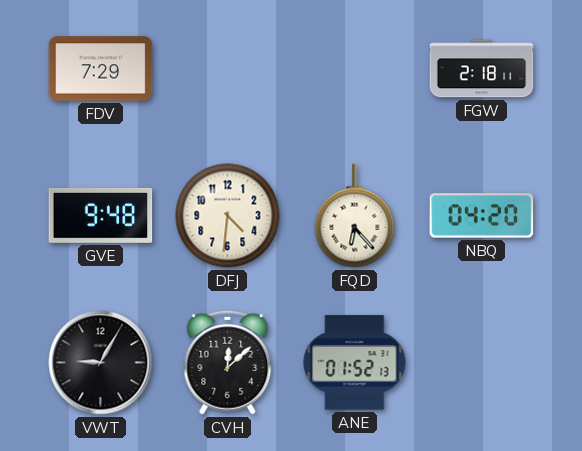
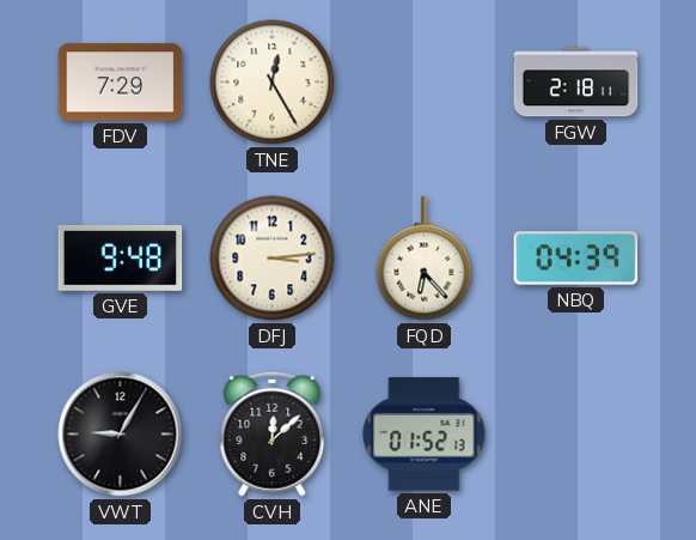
TNE: none -> 12:25 (273, 83)
DFJ: 4:31 -> 3:14 (273, 259)
NBQ: 04:20 -> 04:39 (576, 259)
